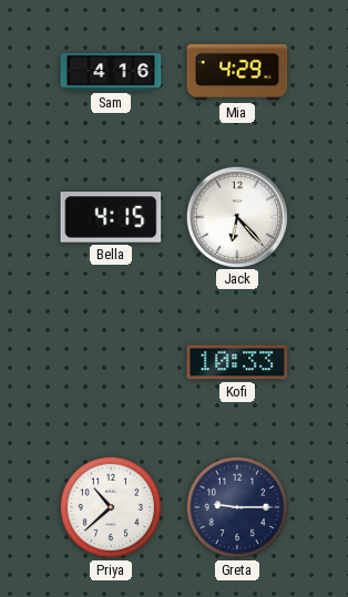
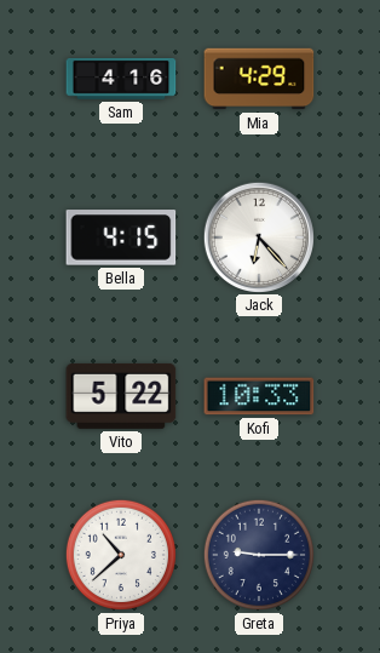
Vito: none -> 5:22 (121, 396)
